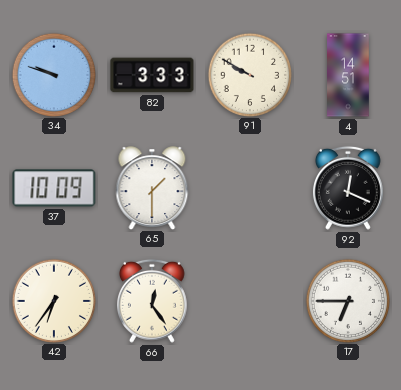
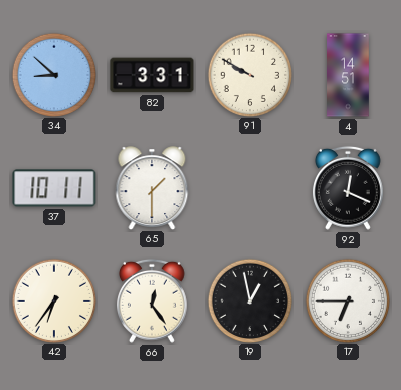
34: 9:48 -> 8:52 (53, 74)
82: 3:33 -> 3:31 (152, 75)
37: 10:09 -> 10:11 (54, 188)
19: none -> 12:58 (249, 300)
